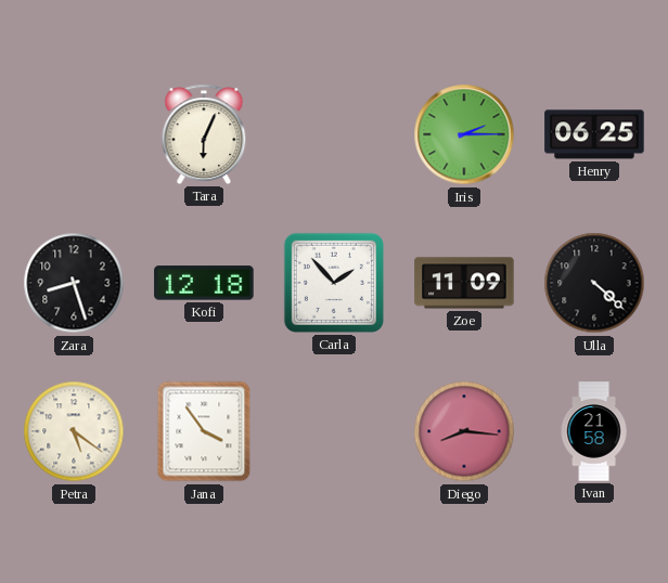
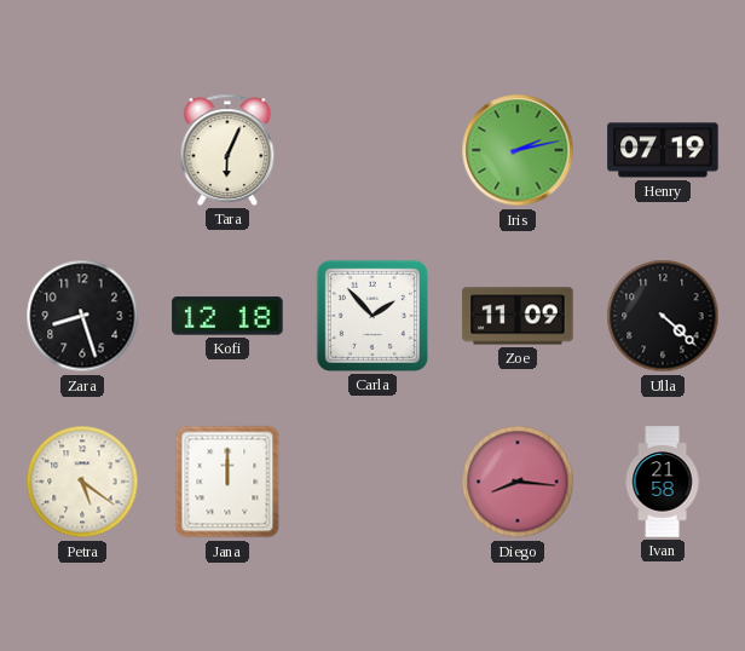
Iris: 2:15 -> 2:13 (518, 150)
Henry: 06:25 -> 07:19 (663, 150)
Jana: 3:54 -> 12:00 (227, 482)
